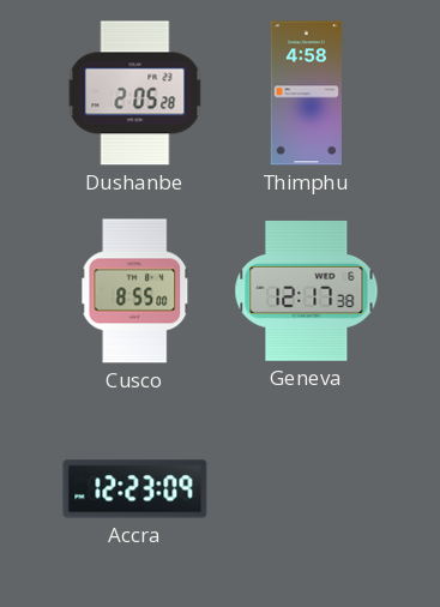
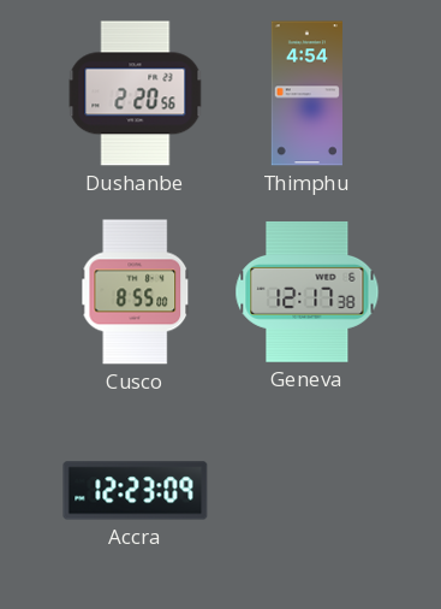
Dushanbe: 2:05 -> 2:20 (136, 94)
Thimphu: 4:58 -> 4:54 (306, 94)
